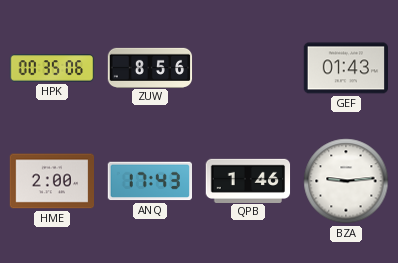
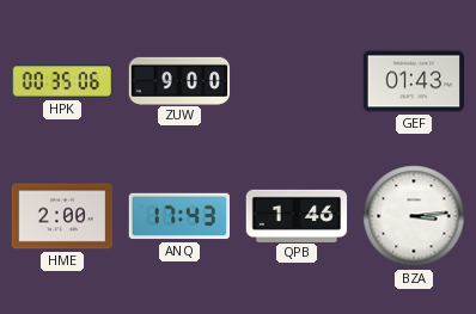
ZUW: 8:56 -> 9:00 (179, 80)
BZA: 9:14 -> 3:14 (414, 216)
